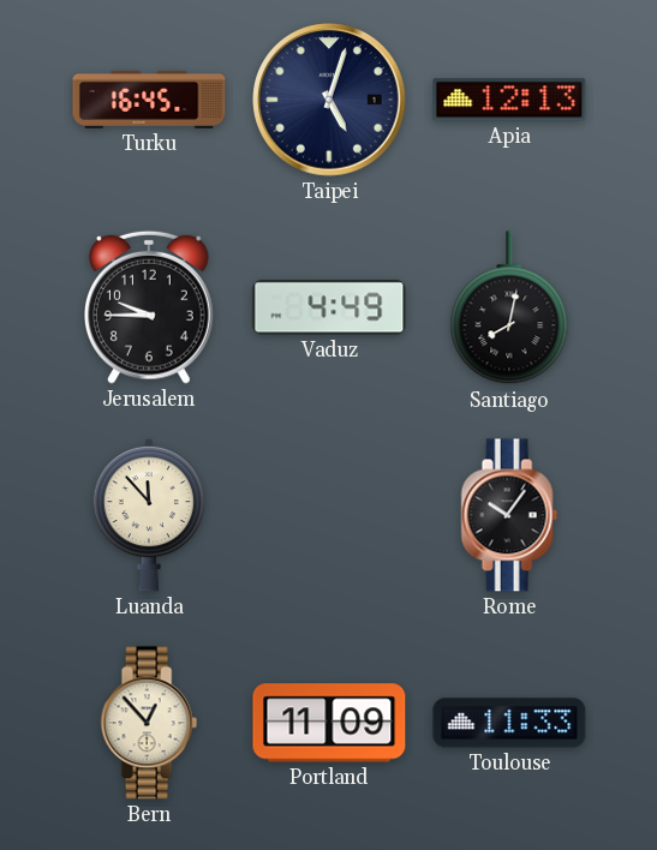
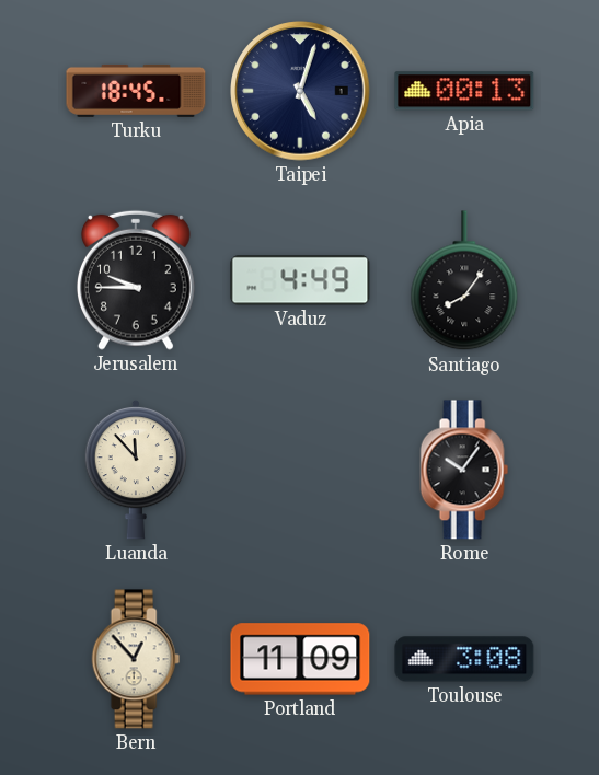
Turku: 16:45 -> 18:45 (136, 91)
Apia: 12:13 -> 00:13 (464, 91)
Santiago: 8:02 -> 8:06 (464, 281)
Toulouse: 11:33 -> 3:08 (464, 659)
